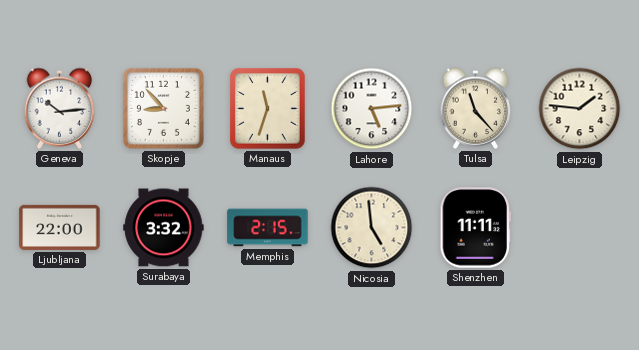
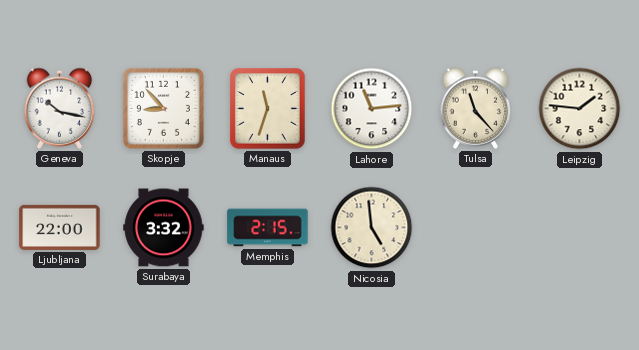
Geneva: 10:14 -> 10:17 (60, 108)
Lahore: 5:14 -> 11:14 (372, 109)
Shenzhen: 11:11 -> none (475, 228)
